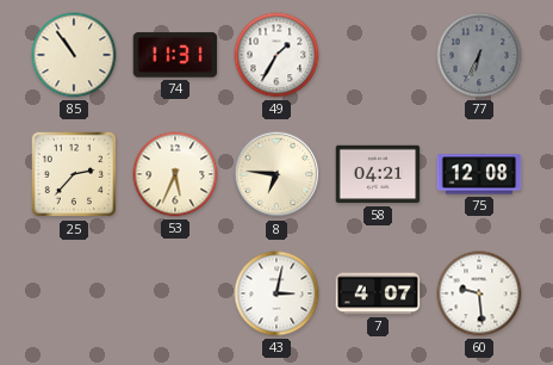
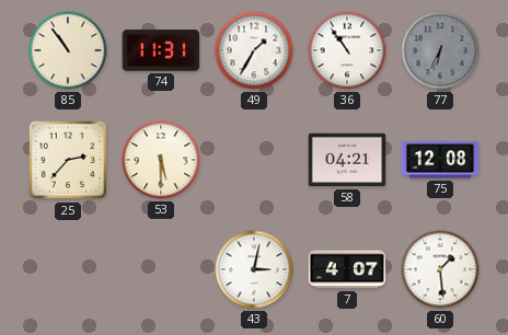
36: none -> 10:54 (347, 50)
53: 5:34 -> 5:30 (161, 160)
8: 6:46 -> none (276, 174)
60: 9:29 -> 1:29 (440, 269)
